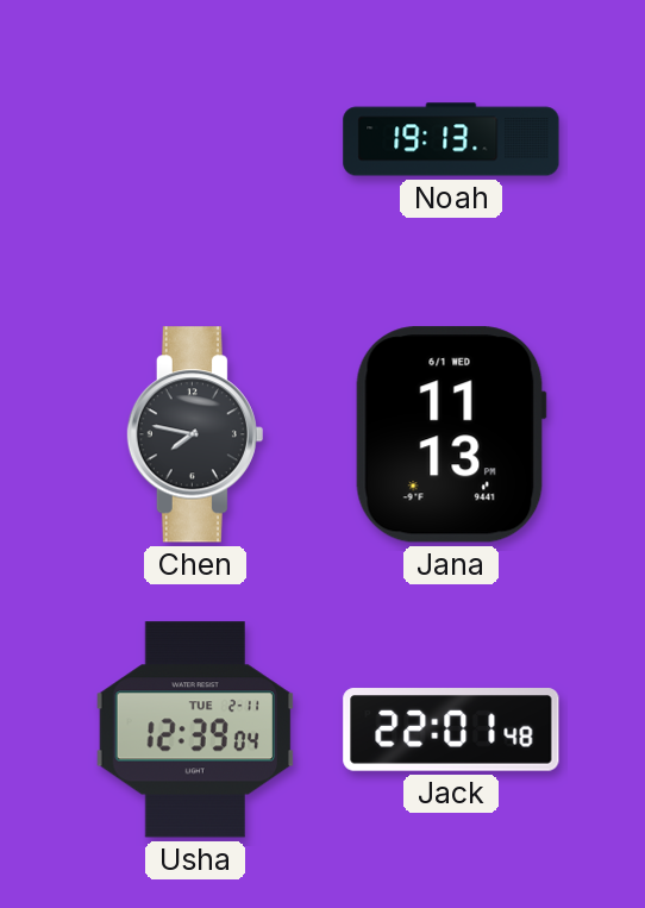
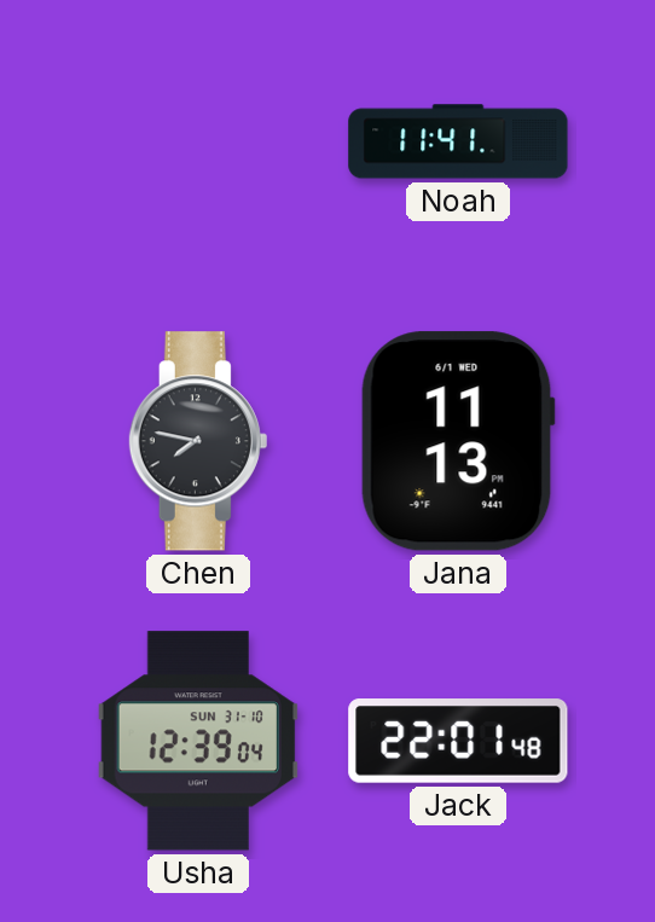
Noah: 19:13 -> 11:41 (458, 141)
Usha date: TUE 2-11 -> SUN 31-10 (197, 741)
